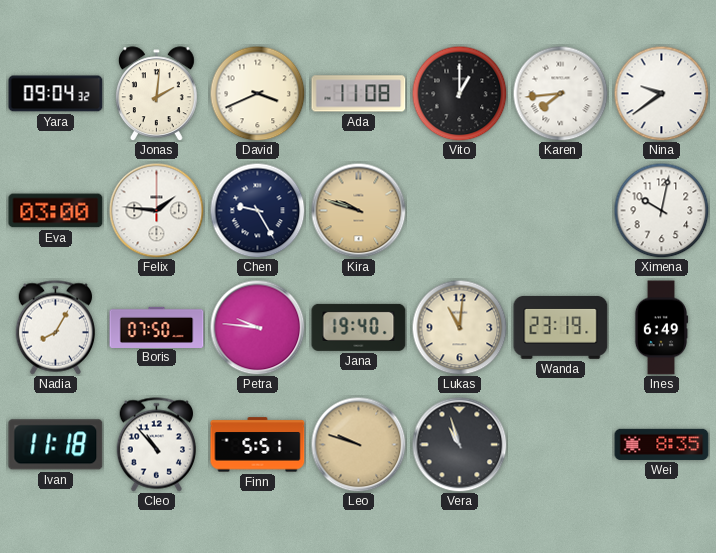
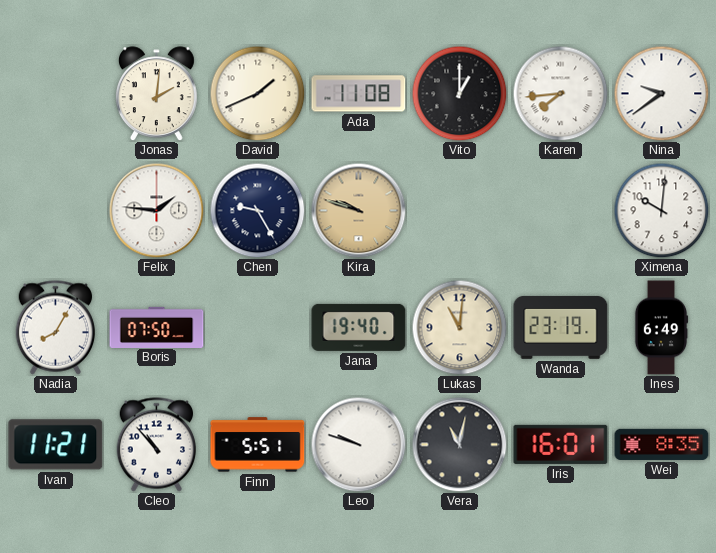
Yara: 09:04 -> none (56, 94)
David: 3:41 -> 1:41 (257, 93)
Eva: 03:00 -> none (56, 211)
Ximena: 10:02 -> 10:01 (661, 210)
Petra: 9:46 -> none (257, 327)
Ivan: 11:18 -> 11:21 (56, 445)
Leo dial: champagne -> white (358, 444)
Vera: 10:57 -> 11:02 (459, 444)
Iris: none -> 16:01 (561, 444)
